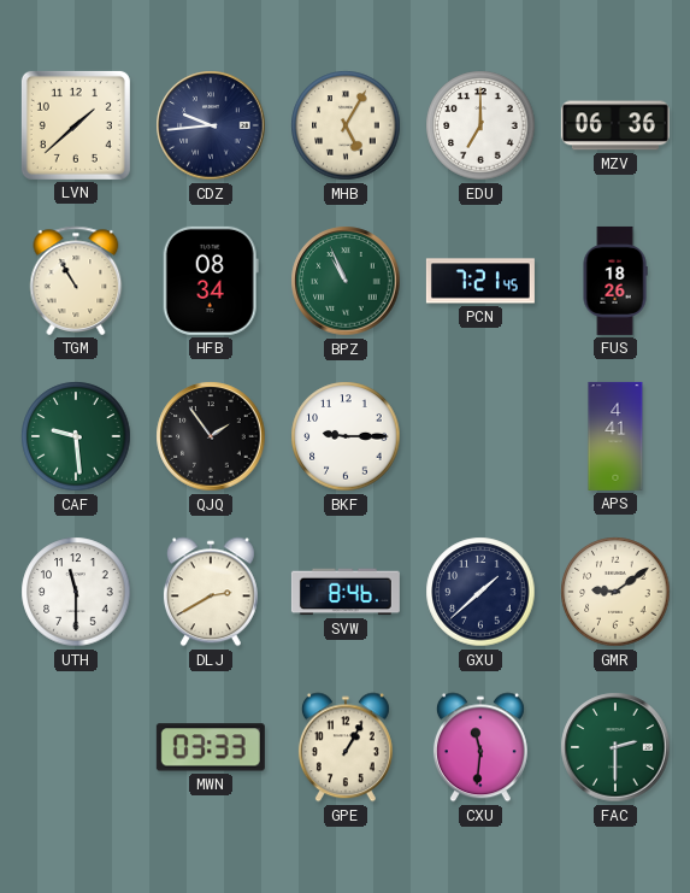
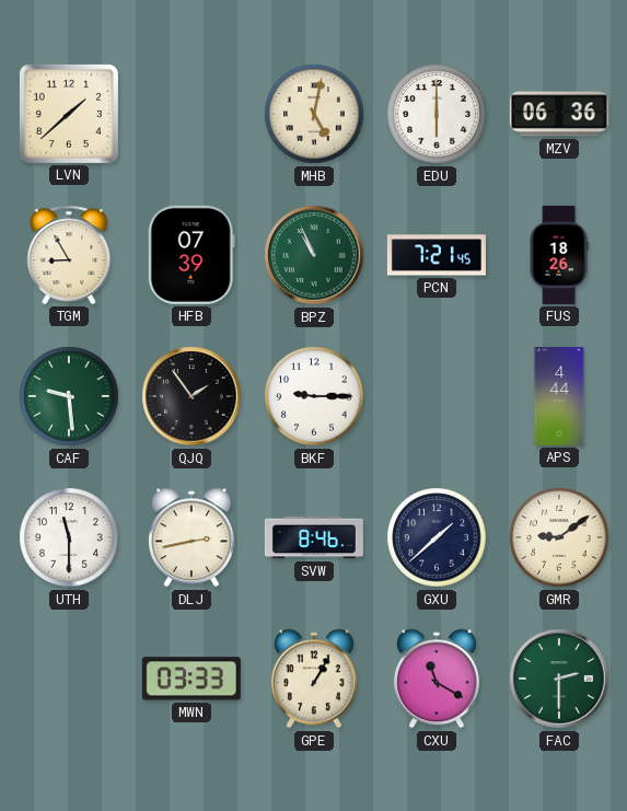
CDZ: 9:44 -> none (211, 125)
MHB: 5:05 -> 5:02 (314, 114)
EDU: 7:00 -> 6:00 (437, 114)
TGM: 10:55 -> 8:55 (69, 255)
HFB: 08:34 -> 07:39 (191, 255)
APS: 4:41 -> 4:44 (559, 396)
DLJ: 2:40 -> 2:43 (191, 537)
CXU: 11:31 -> 11:20 (437, 679)
